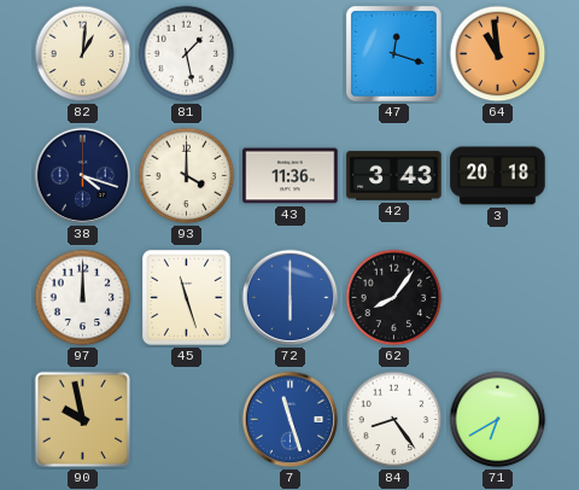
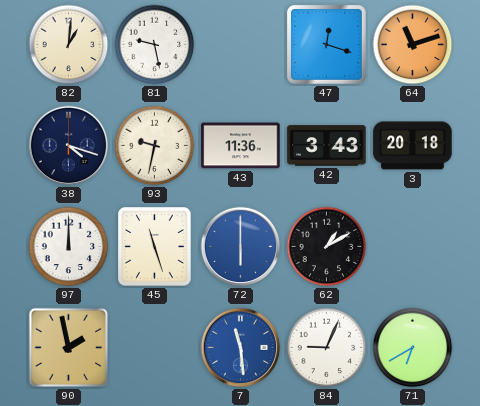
81: 1:28 -> 9:28 (155, 45)
64: 10:59 -> 11:12 (413, 45)
93: 4:00 -> 9:32 (155, 146)
62: 8:06 -> 1:10 (327, 247)
90: 9:58 -> 1:58 (69, 348)
7: 11:27 -> 11:29 (241, 348)
84: 8:24 -> 9:04 (327, 348)
